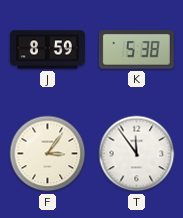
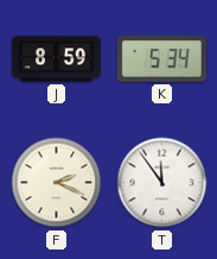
K: 5:38 -> 5:34 (161, 59)
F: 3:06 -> 2:19 (57, 183)
